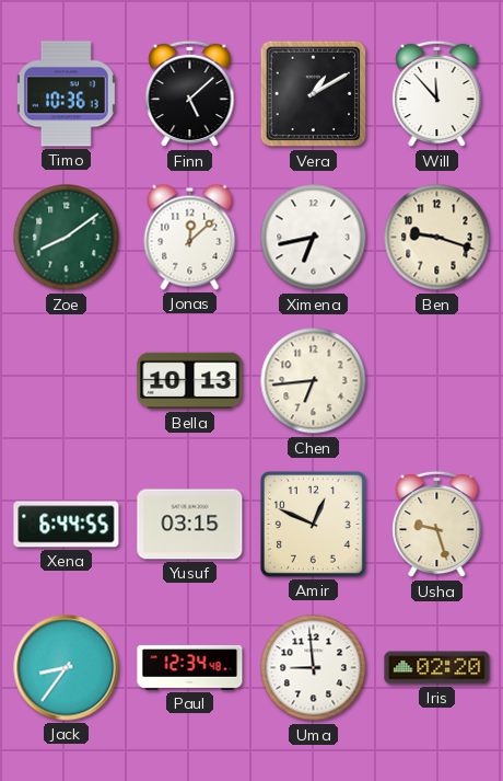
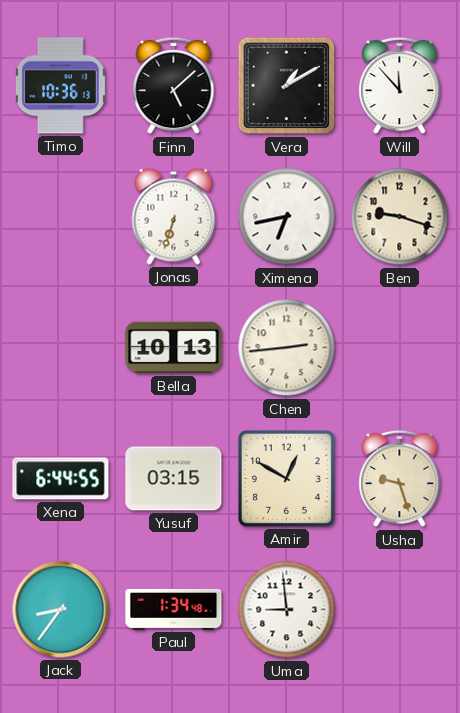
Zoe: 8:09 -> none (67, 238)
Jonas: 12:08 -> 6:33 (174, 216)
Chen: 6:44 -> 2:44 (287, 348)
Amir: 12:49 -> 12:50 (286, 478)
Paul: 12:34 -> 1:34 (174, 609)
Iris: 02:20 -> none (437, 668)
